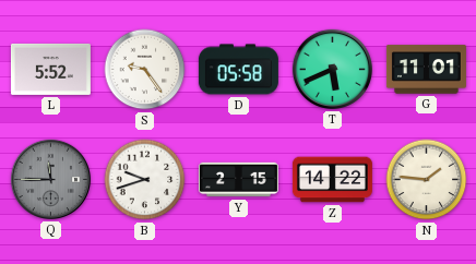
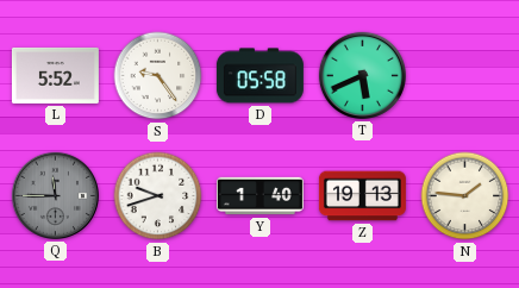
G: 11:01 -> none (426, 70)
Y: 2:15 -> 1:40 (259, 196)
Z: 14:22 -> 19:13 (362, 196)
